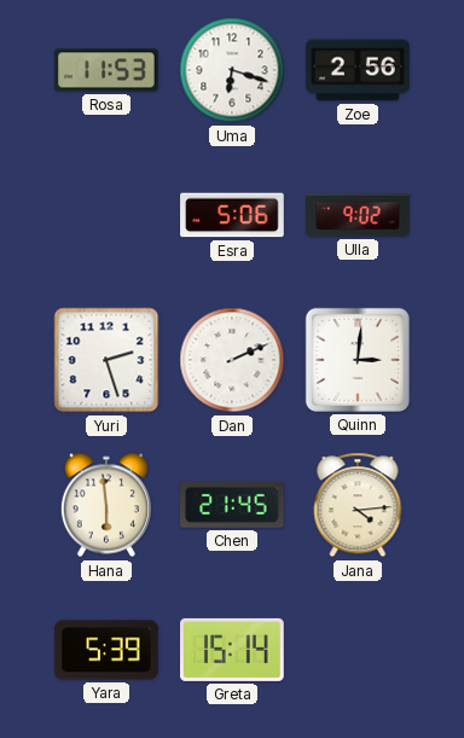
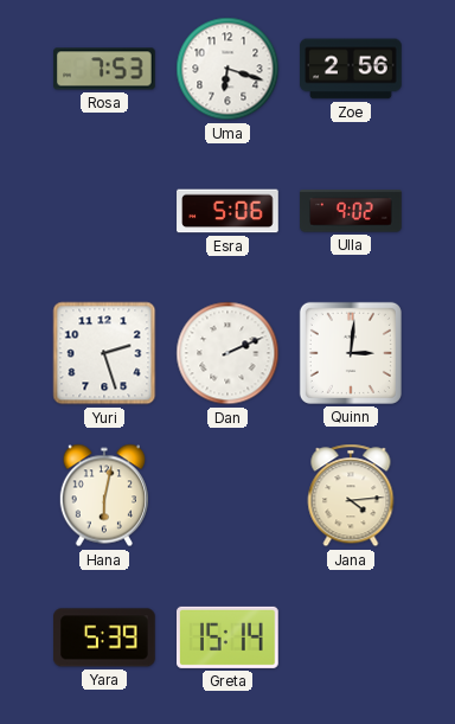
Rosa: 11:53 -> 7:53 (104, 69)
Hana: 5:59 -> 6:02 (104, 495)
Chen: 21:45 -> none (232, 506)
